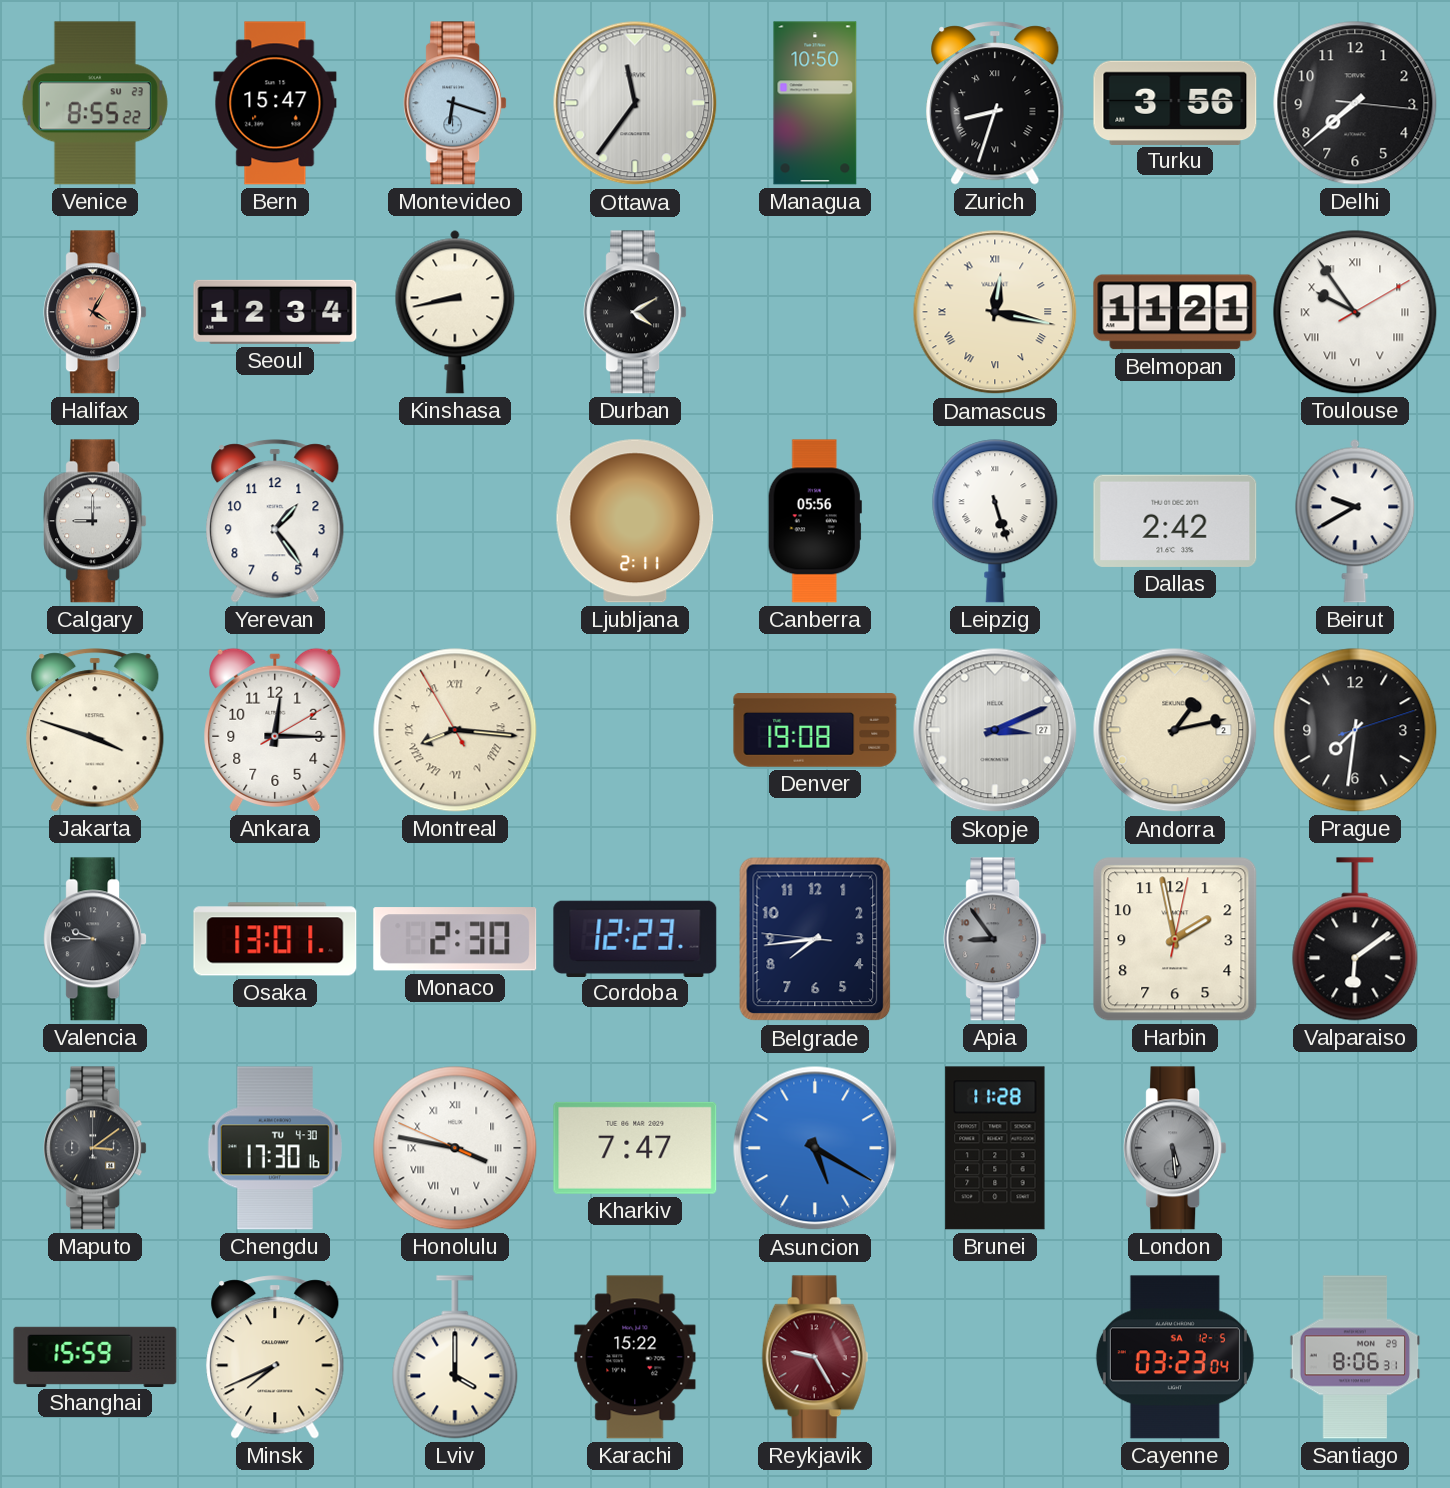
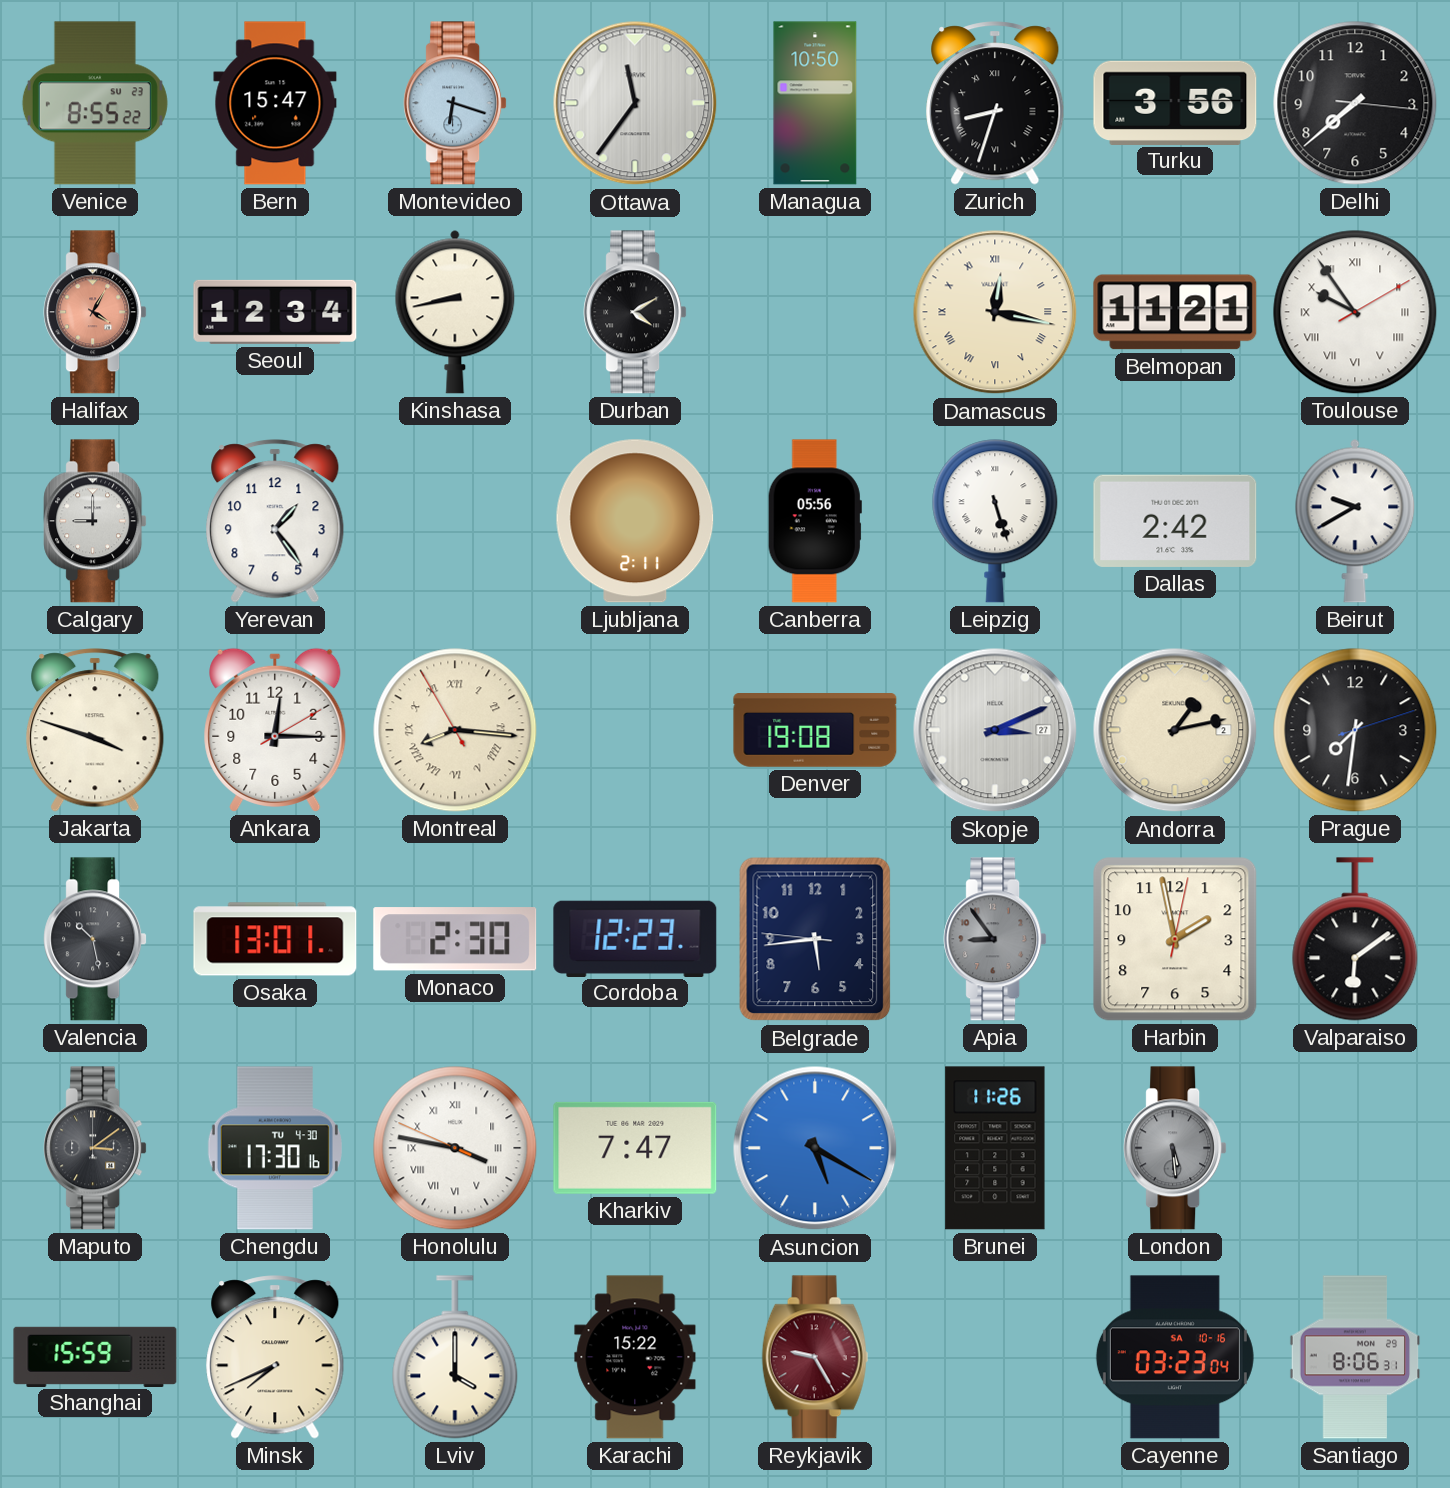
Valencia: 9:45 -> 10:28 (95, 939)
Belgrade: 7:43 -> 5:43 (815, 939)
Brunei: 11:28 -> 11:26 (995, 1148)
Cayenne date: SA 12-5 -> SA 10-16 (1175, 1357)
